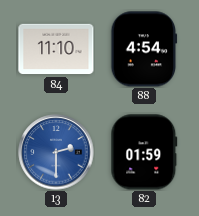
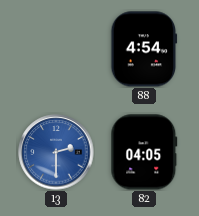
84: 11:10 -> none (56, 49)
82: 01:59 -> 04:05 (144, 152)
